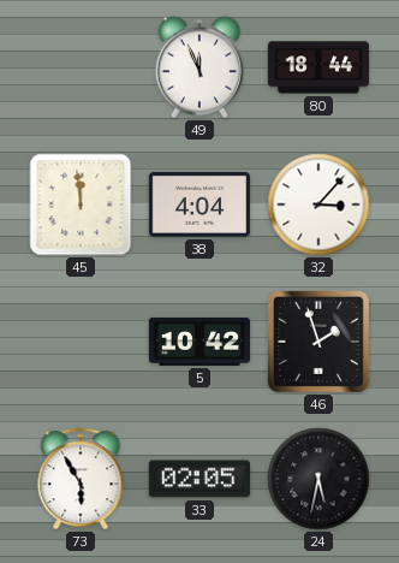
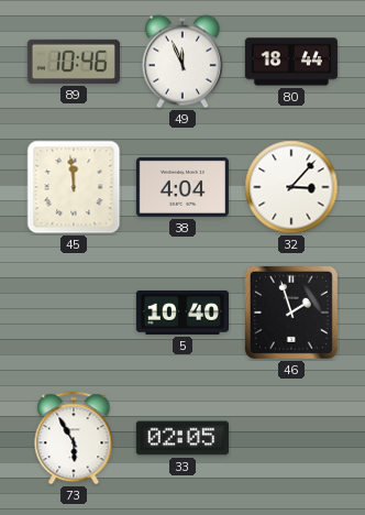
89: none -> 10:46 (74, 62)
5: 10:42 -> 10:40 (181, 313)
24: 5:32 -> none (318, 479)
